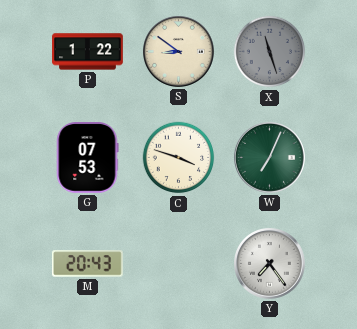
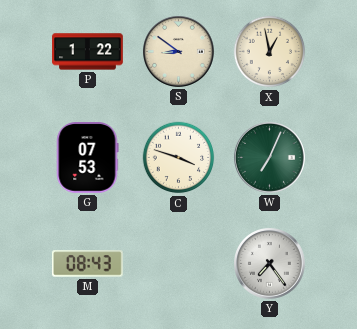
X: 11:27 -> 12:58 (270, 52)
X dial: grey -> cream (270, 52)
M: 20:43 -> 08:43 (88, 264)
